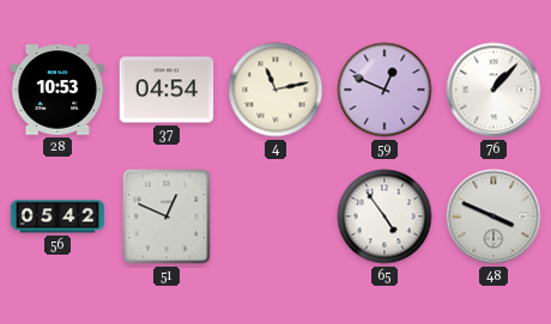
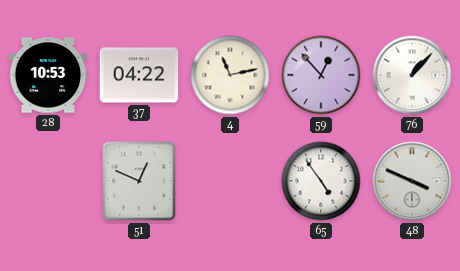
37: 04:54 -> 04:22 (139, 75)
59: 12:49 -> 12:53 (321, 75)
56: 05:42 -> none (57, 216)
